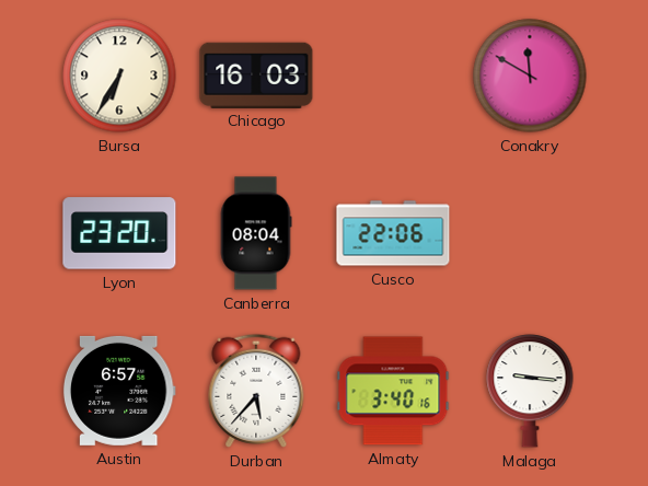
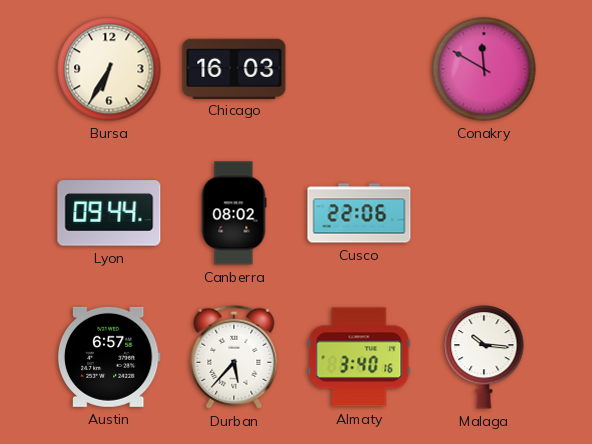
Lyon: 23:20 -> 09:44 (109, 213)
Canberra: 08:04 -> 08:02 (234, 213)
Malaga: 9:16 -> 10:16 (484, 357)
